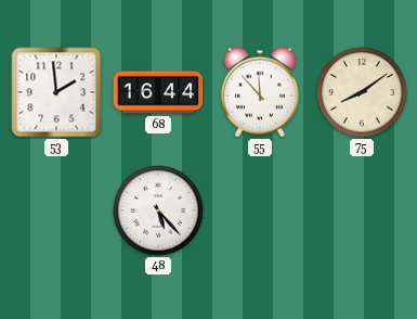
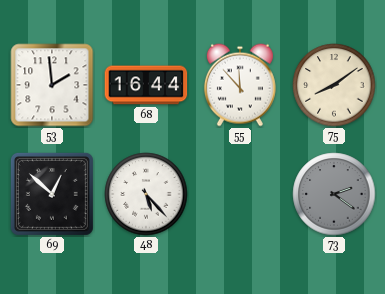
69: none -> 12:52 (52, 194)
73: none -> 2:21 (334, 194)
